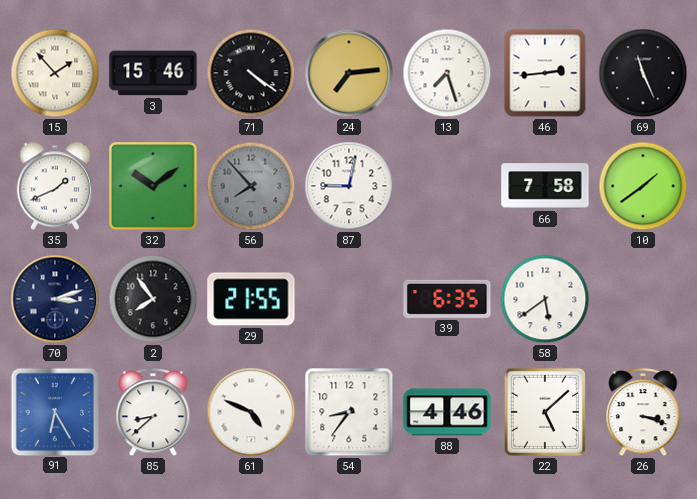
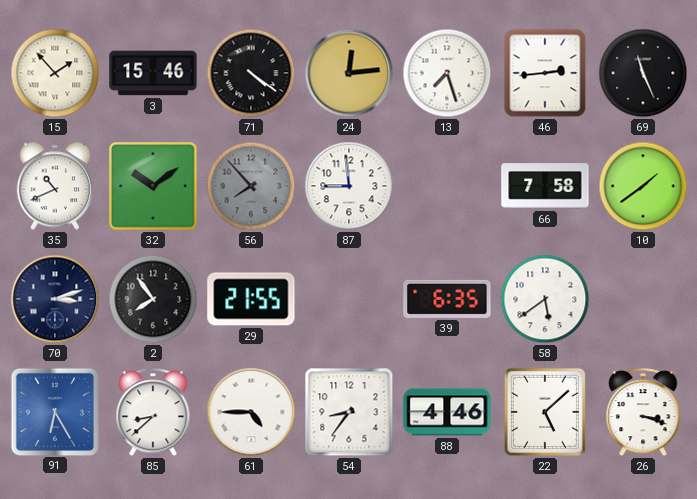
24: 7:14 -> 12:14 (349, 73)
35: 1:41 -> 10:41 (55, 186)
87: 9:02 -> 8:59 (349, 186)
61: 4:49 -> 4:45 (251, 412)
